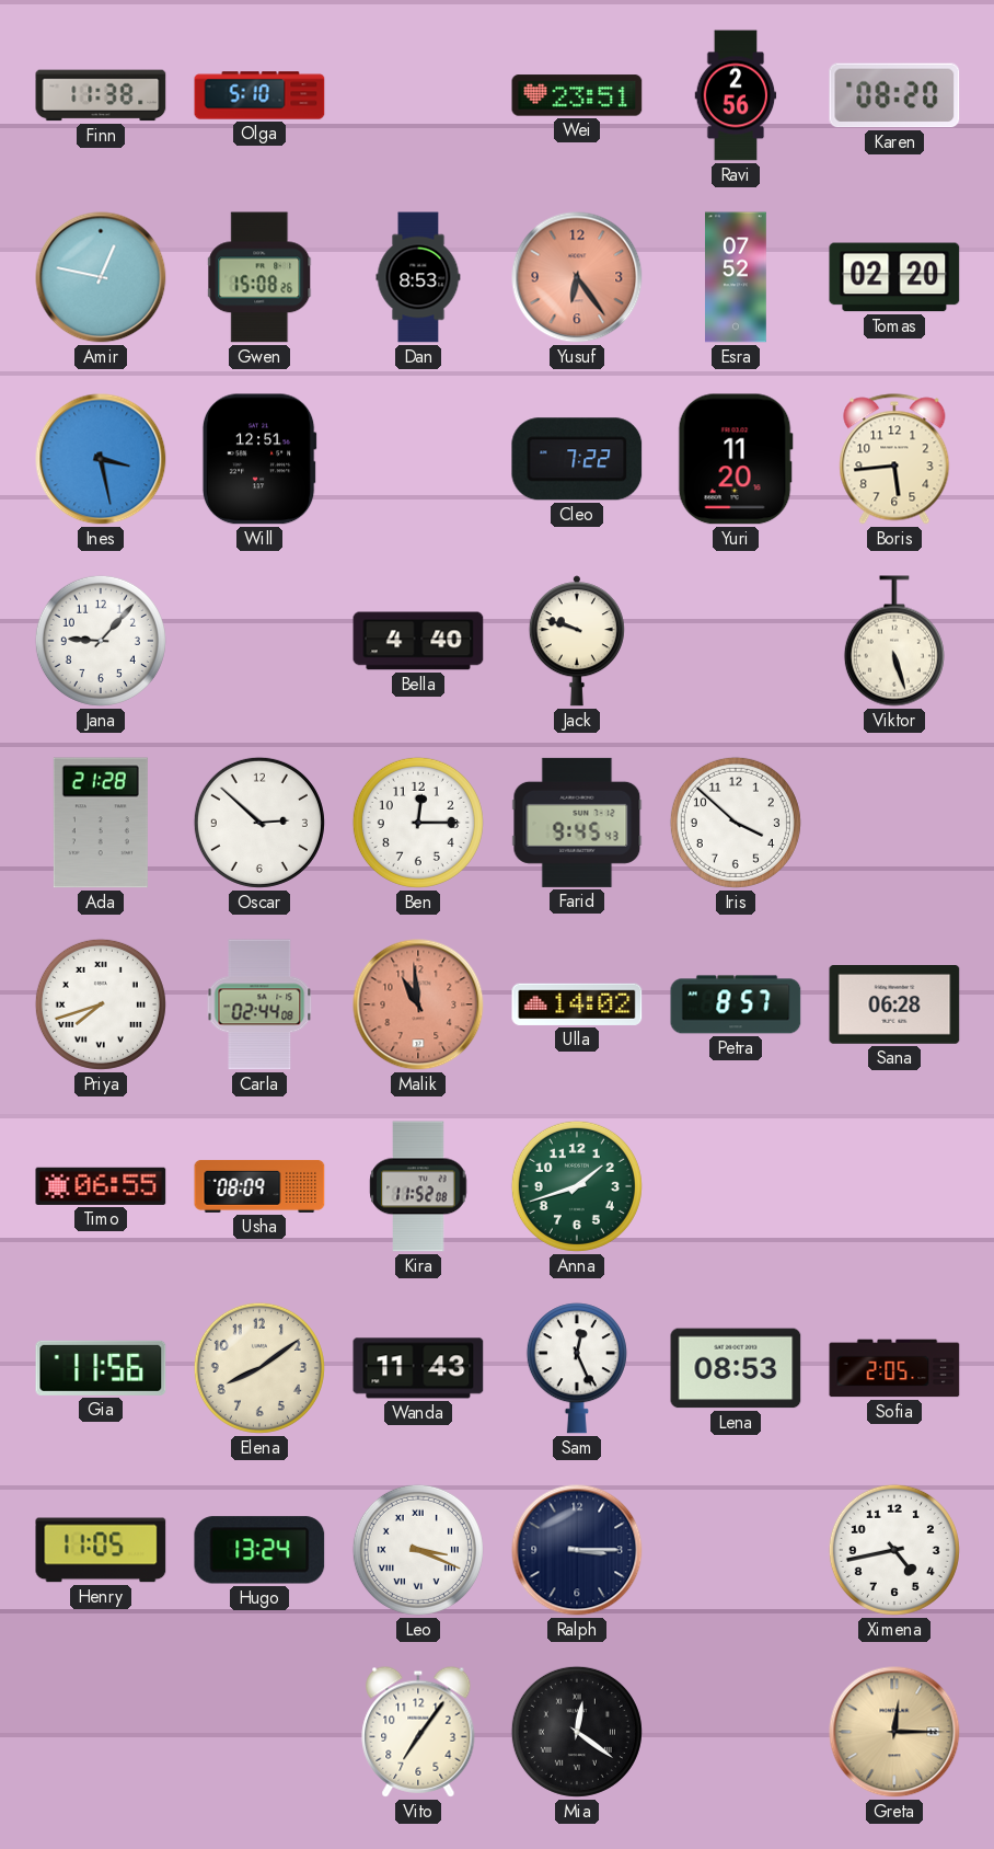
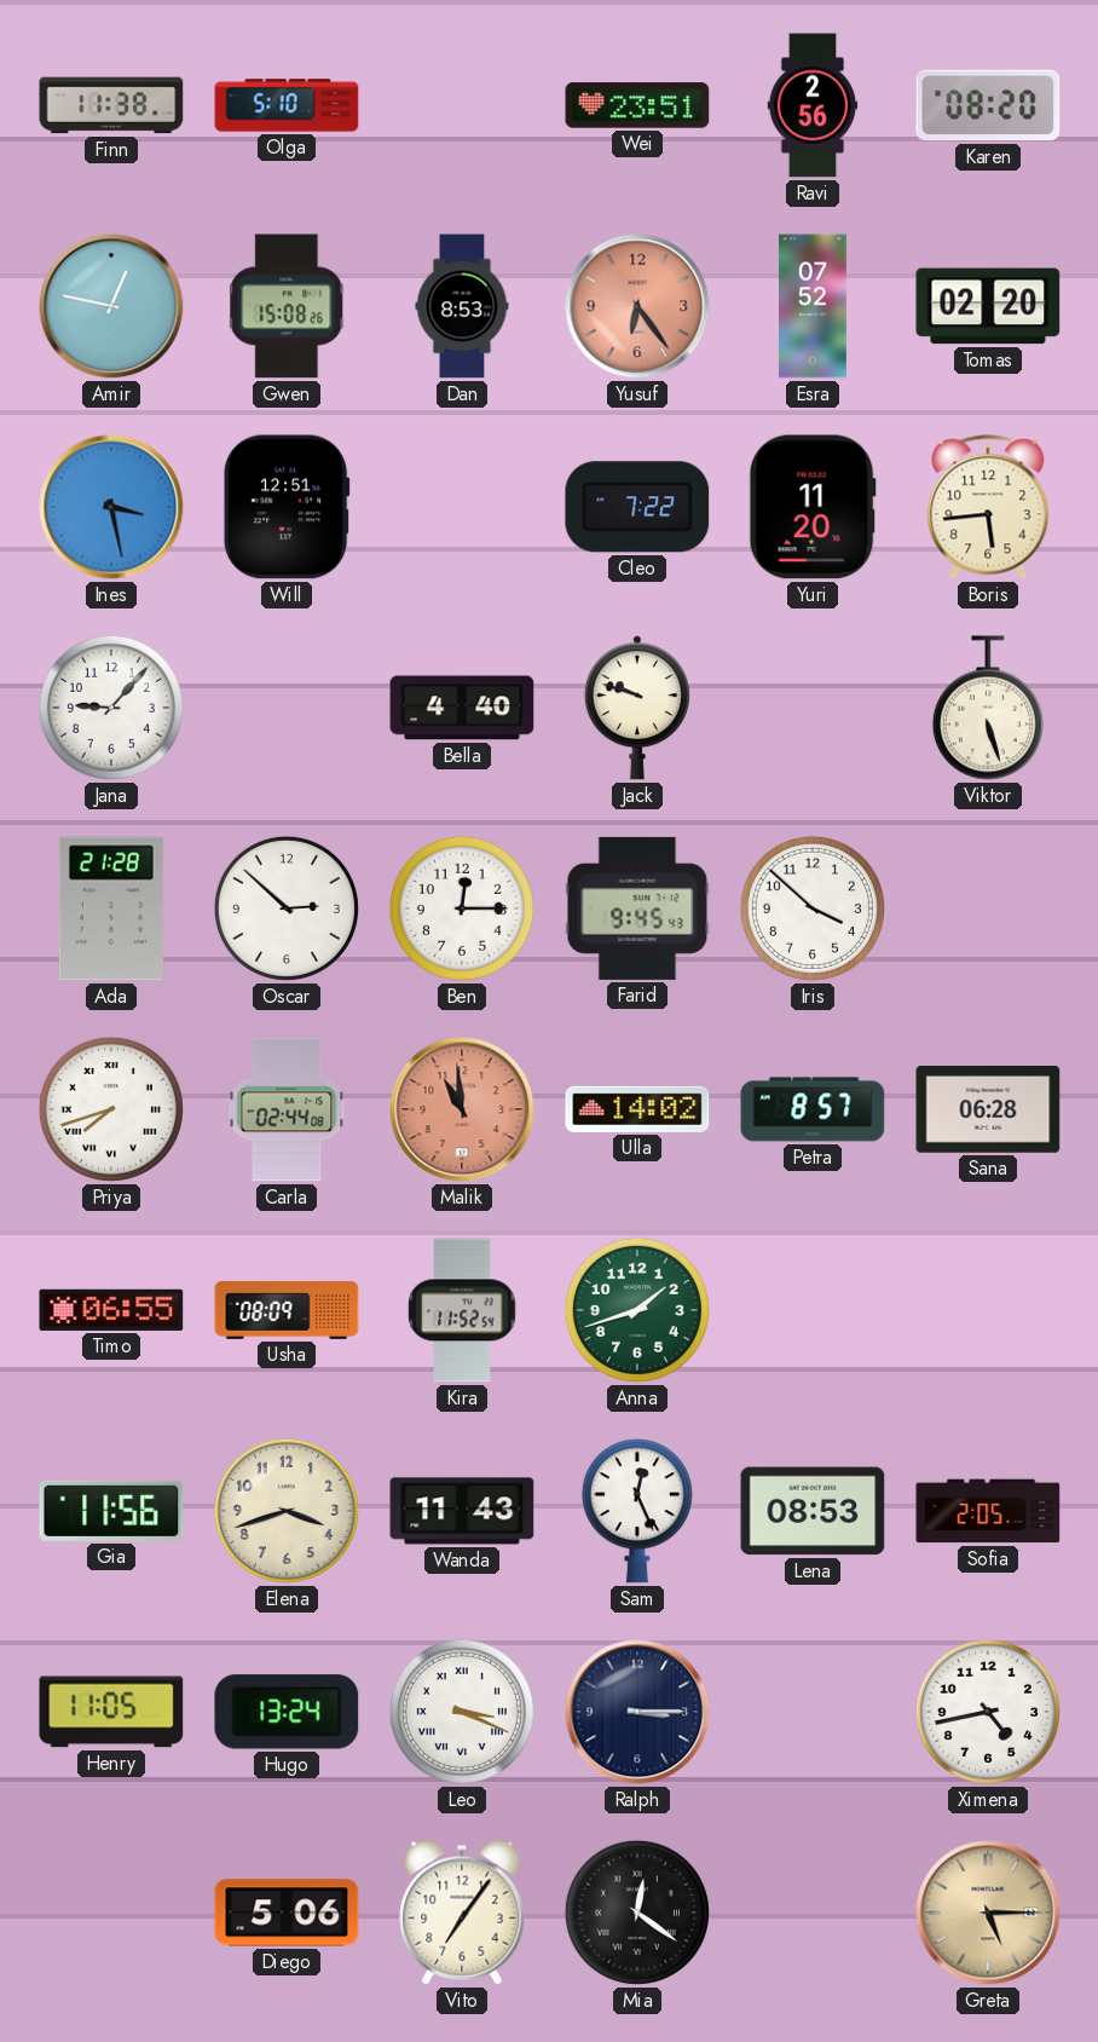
Kira: 11:52:08 -> 11:52:54 (462, 1310)
Elena: 8:09 -> 3:42 (287, 1511)
Diego: none -> 5:06 (287, 1913)
Greta: 12:15 -> 5:15 (988, 1913)
